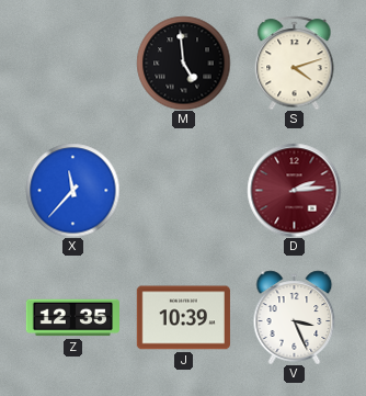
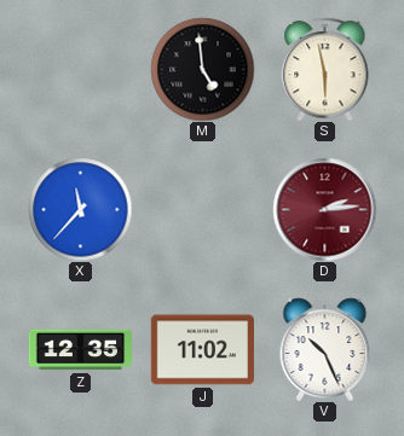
S: 4:12 -> 5:58 (325, 69)
J: 10:39 -> 11:02 (202, 350)
V: 3:26 -> 10:26 (325, 349)
